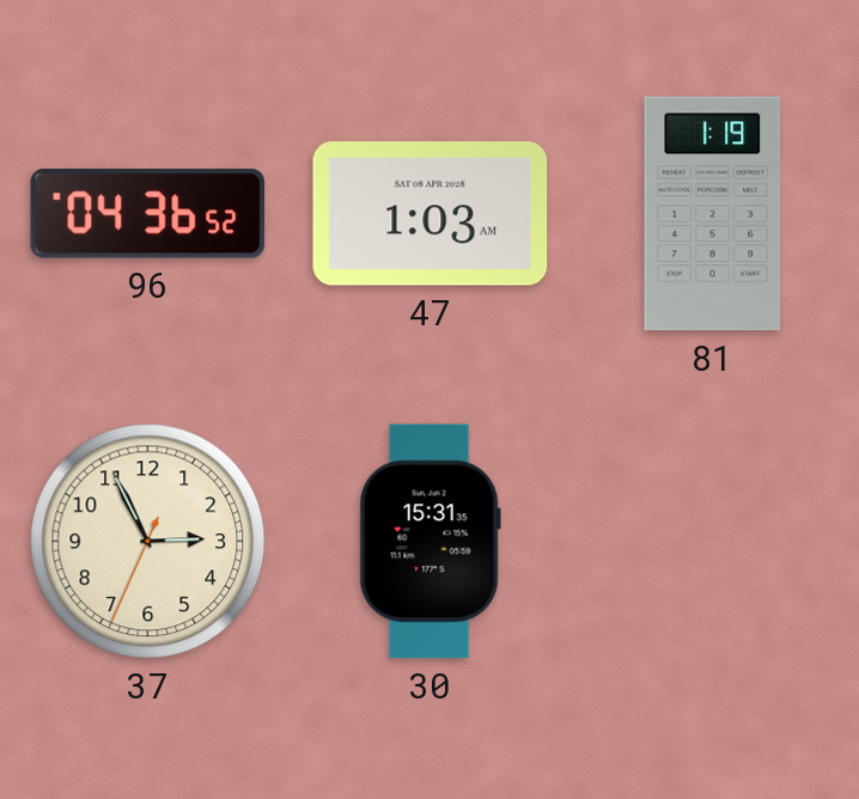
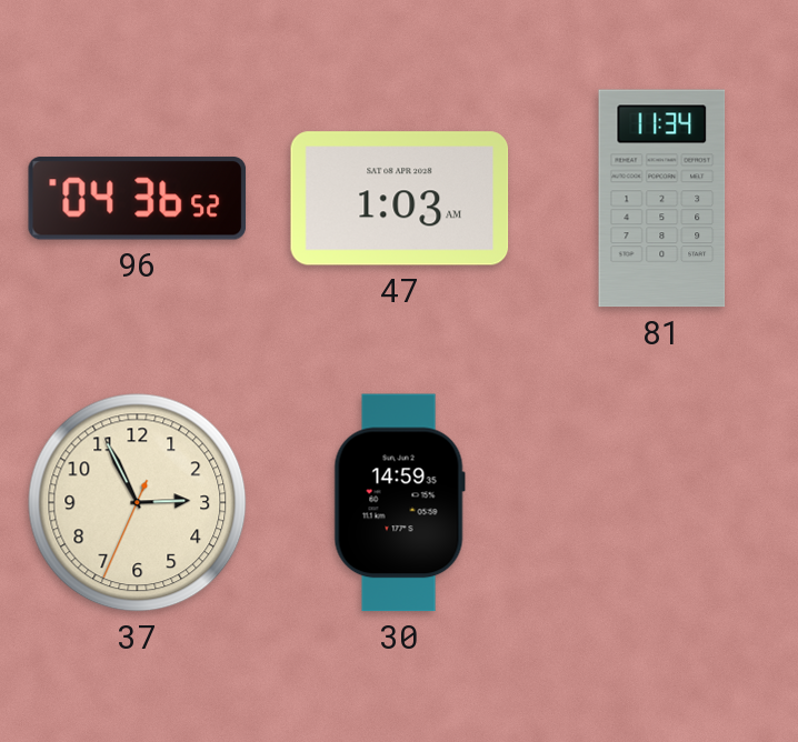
81: 1:19 -> 11:34 (662, 199)
30: 15:31 -> 14:59 (399, 503)
